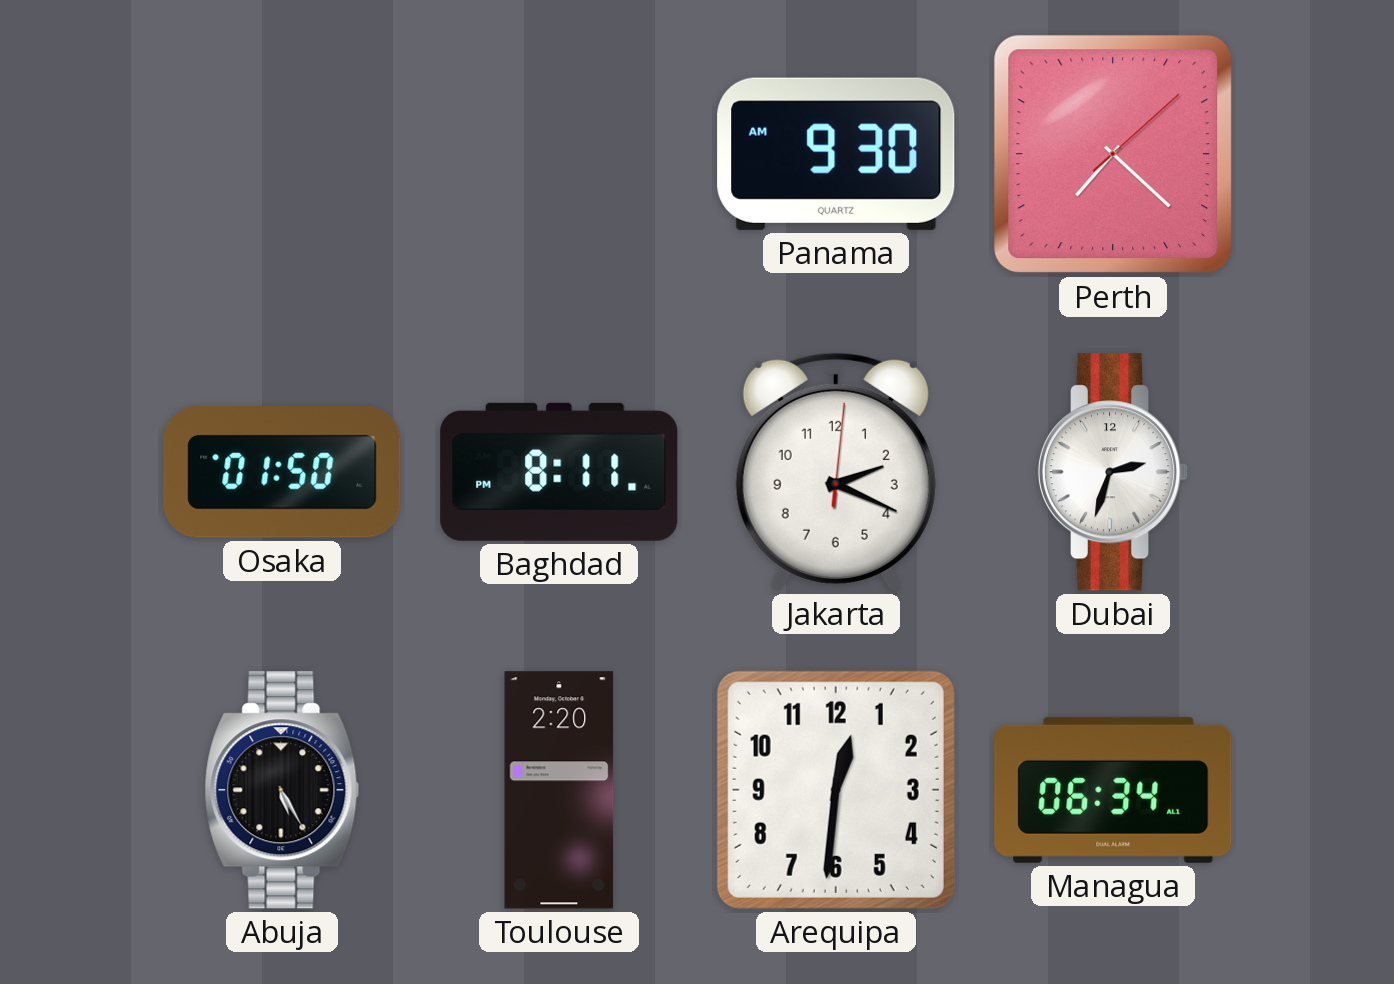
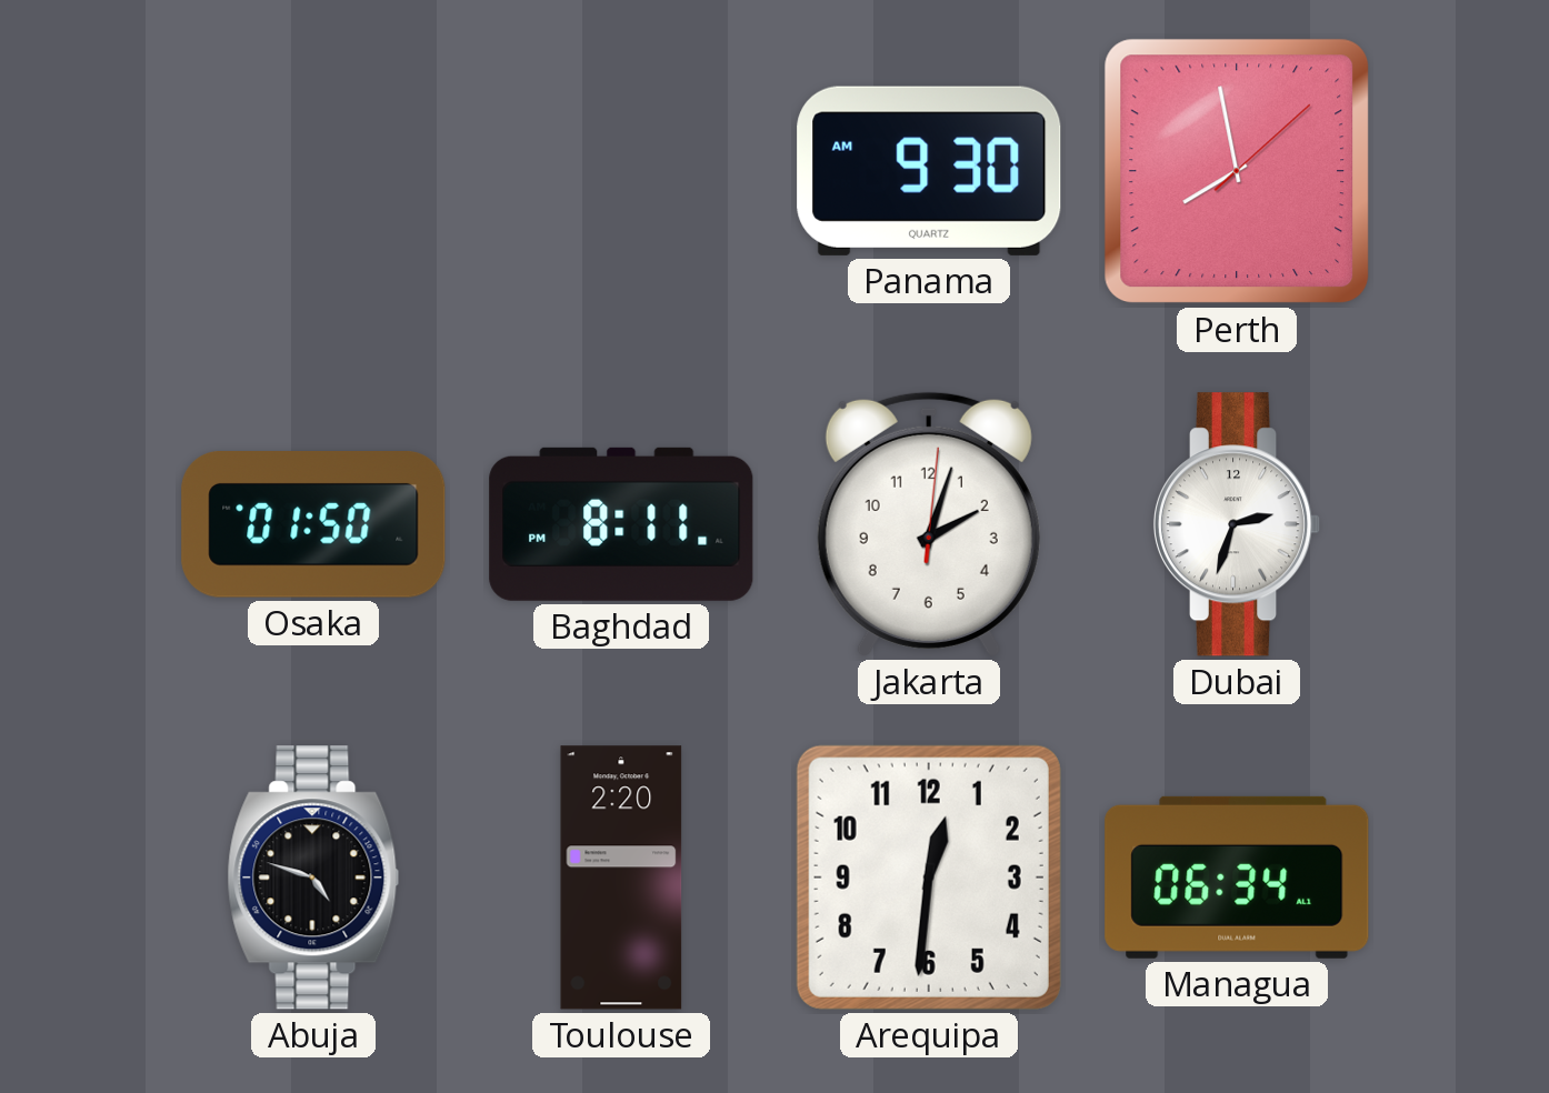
Perth: 7:22 -> 7:58 (1237, 171)
Jakarta: 2:19 -> 2:03 (929, 524)
Abuja: 5:25 -> 4:48 (313, 878)
